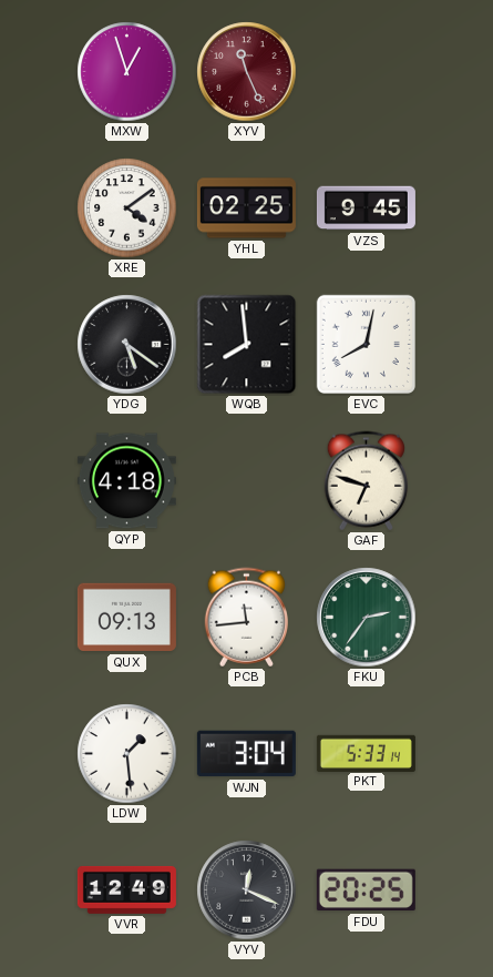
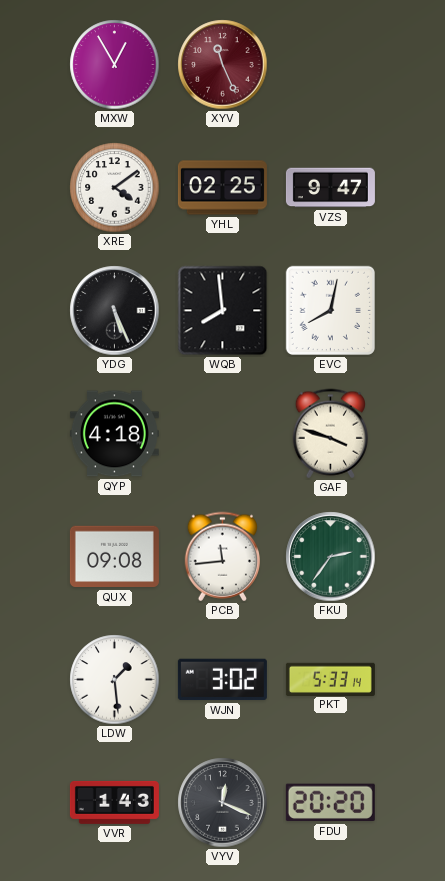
MXW: 12:57 -> 12:55 (115, 65)
VZS: 9:45 -> 9:47 (330, 188)
YDG: 5:21 -> 5:26 (115, 311)
GAF: 6:48 -> 3:48 (330, 434)
QUX: 09:13 -> 09:08 (114, 557)
WJN: 3:04 -> 3:02 (222, 680)
VVR: 12:49 -> 1:43 (114, 802)
FDU: 20:25 -> 20:20 (330, 803)
